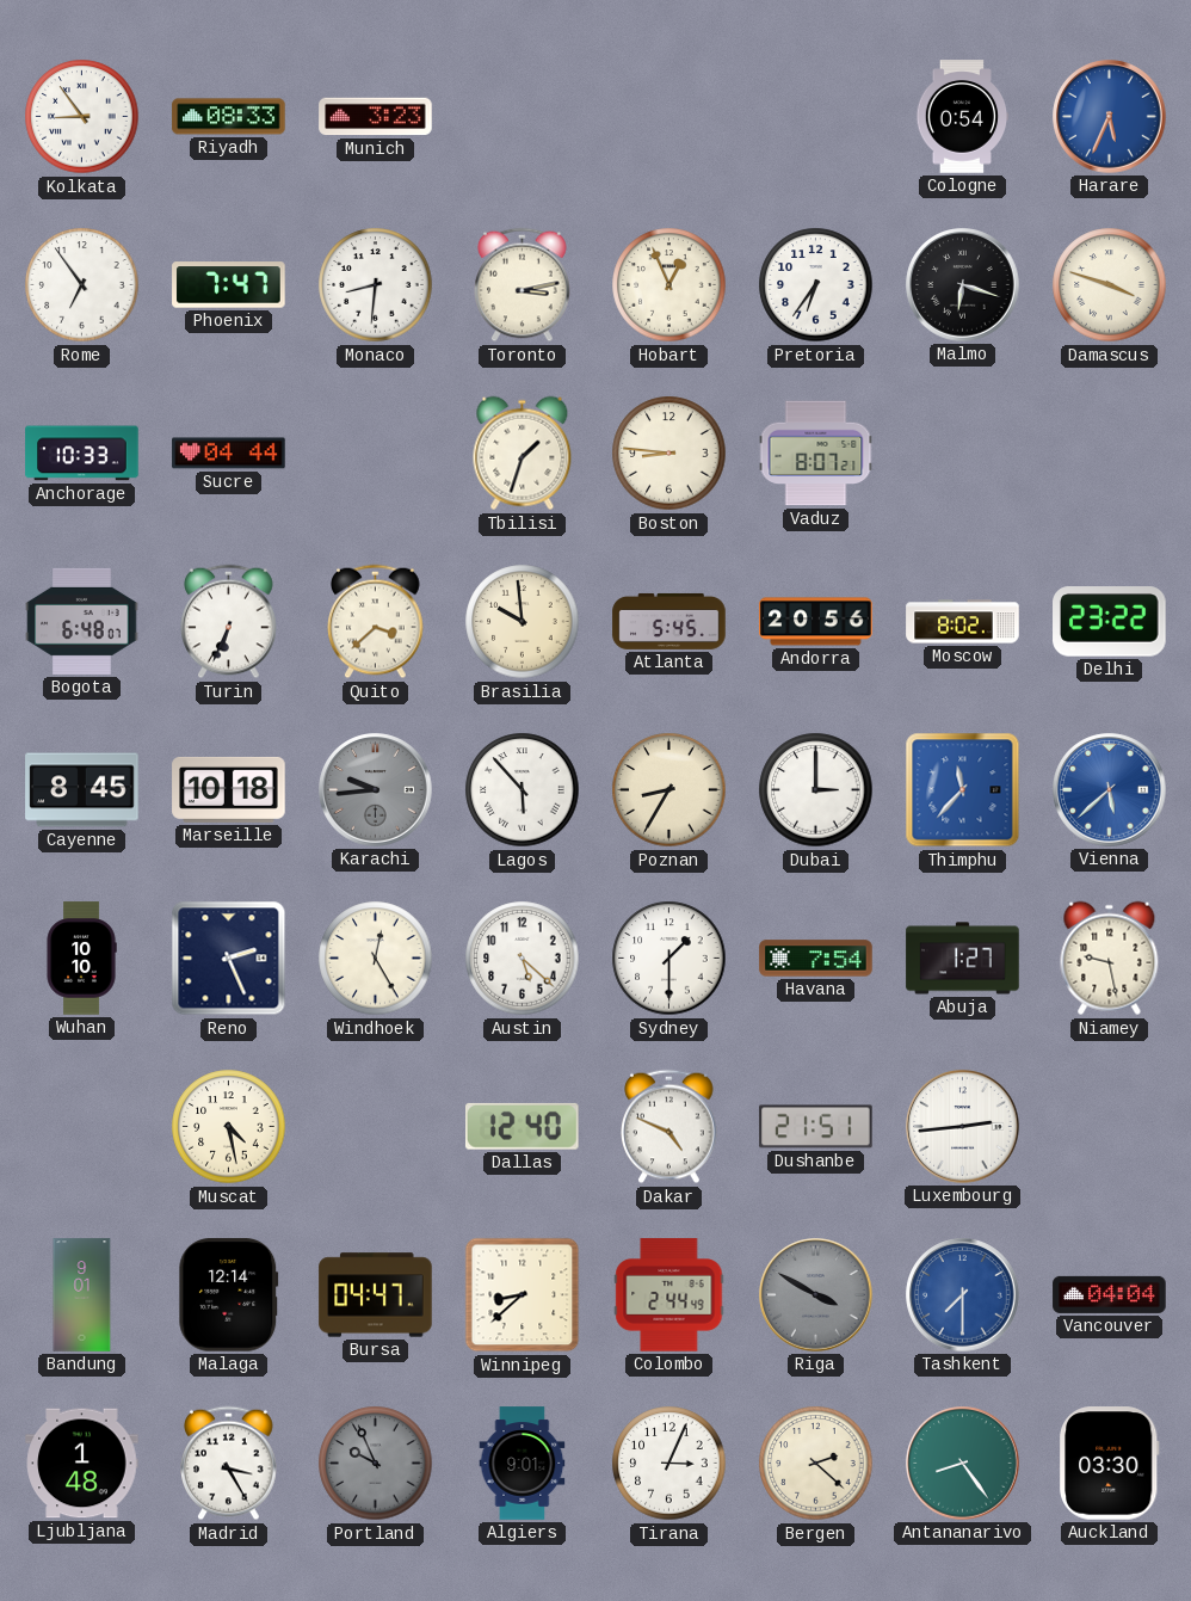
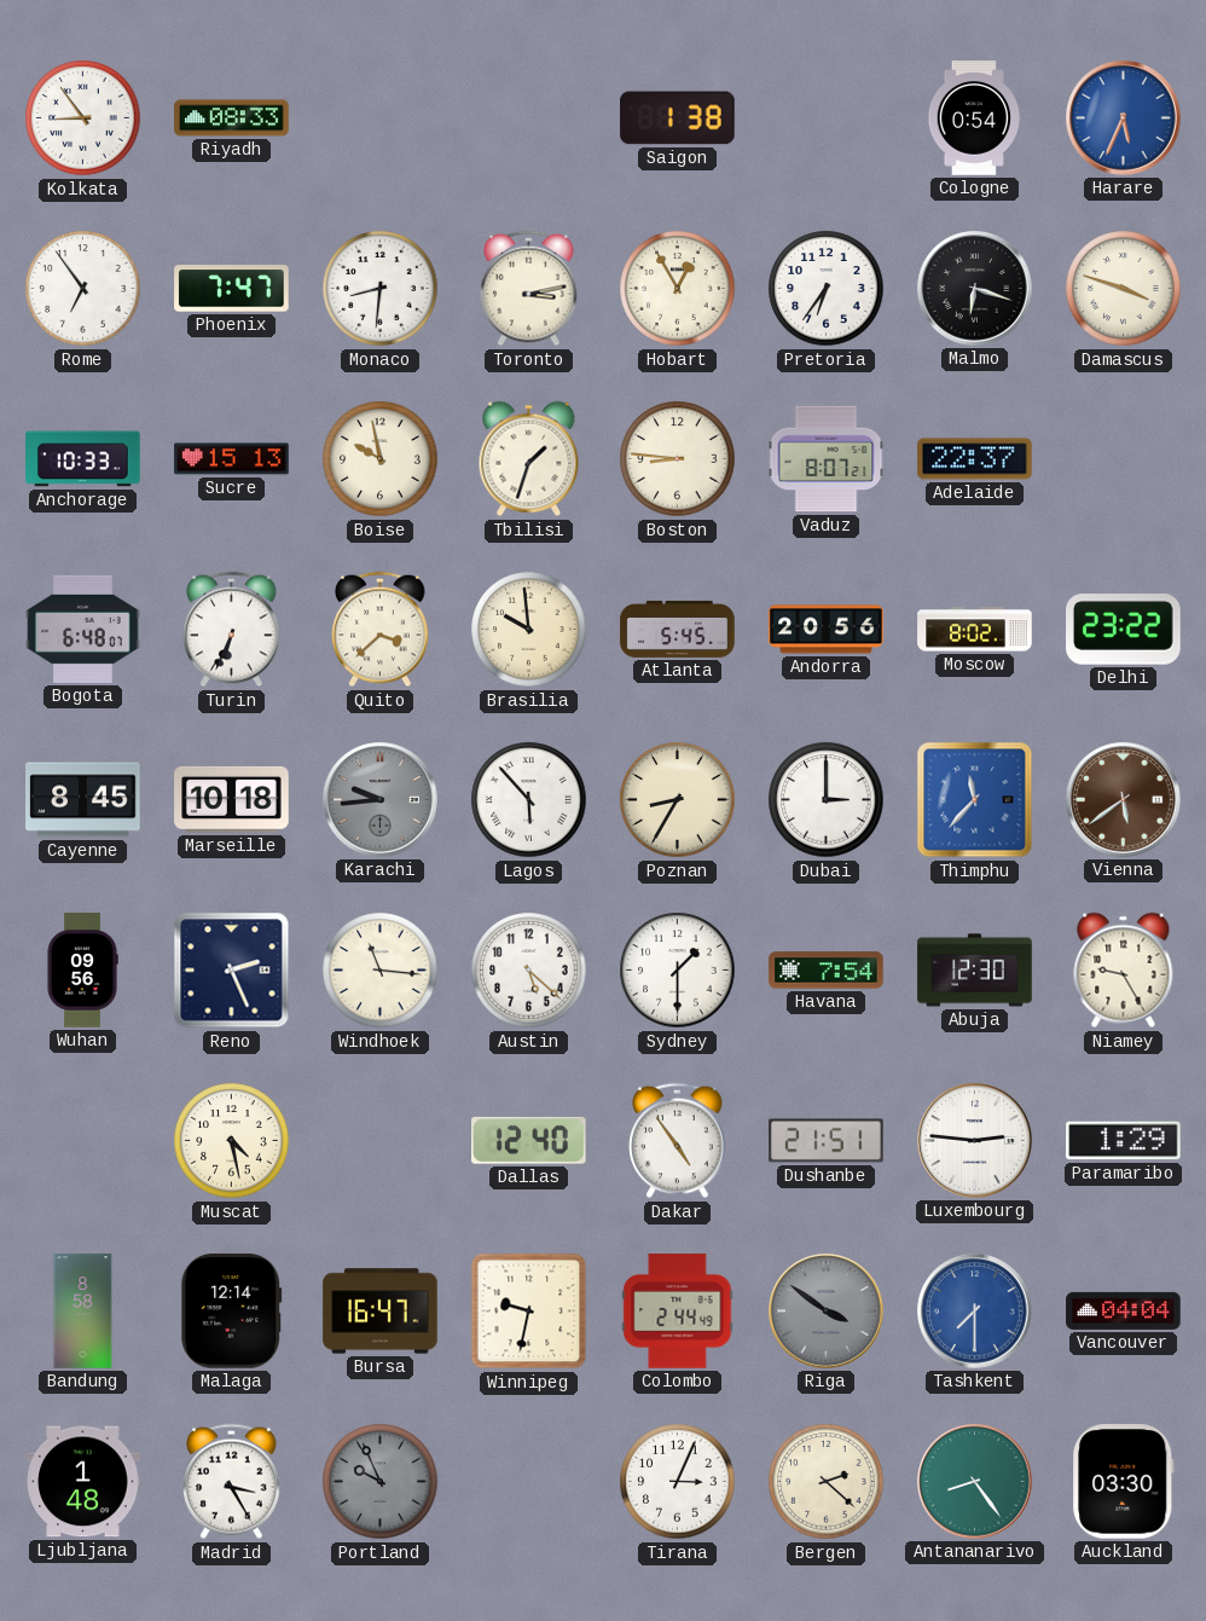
Munich: 3:23 -> none (376, 117)
Saigon: none -> 1:38 (678, 118)
Hobart: 12:56 -> 12:55 (678, 289)
Sucre: 04:44 -> 15:13 (232, 459)
Boise: none -> 9:58 (381, 459)
Adelaide: none -> 22:37 (975, 459)
Vienna: 5:38 -> 5:39 (1124, 800)
Vienna dial: blue -> brown (1124, 800)
Wuhan: 10:10 -> 09:56 (82, 971)
Windhoek: 12:25 -> 11:16 (381, 971)
Abuja: 1:27 -> 12:30 (975, 971)
Niamey: 9:28 -> 9:25 (1124, 971)
Dakar: 4:49 -> 4:54 (678, 1141)
Luxembourg: 2:44 -> 2:46 (975, 1141)
Paramaribo: none -> 1:29 (1124, 1141)
Bandung: 9:01 -> 8:58 (83, 1312)
Bursa: 04:47 -> 16:47 (381, 1312)
Winnipeg: 8:38 -> 9:32 (529, 1312)
Riga: 3:50 -> 3:51 (827, 1312)
Algiers: 9:01 -> none (523, 1464)
